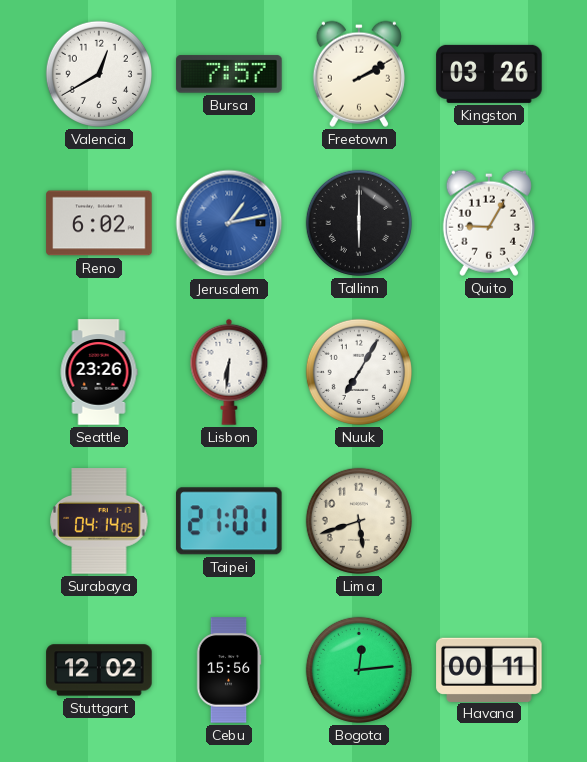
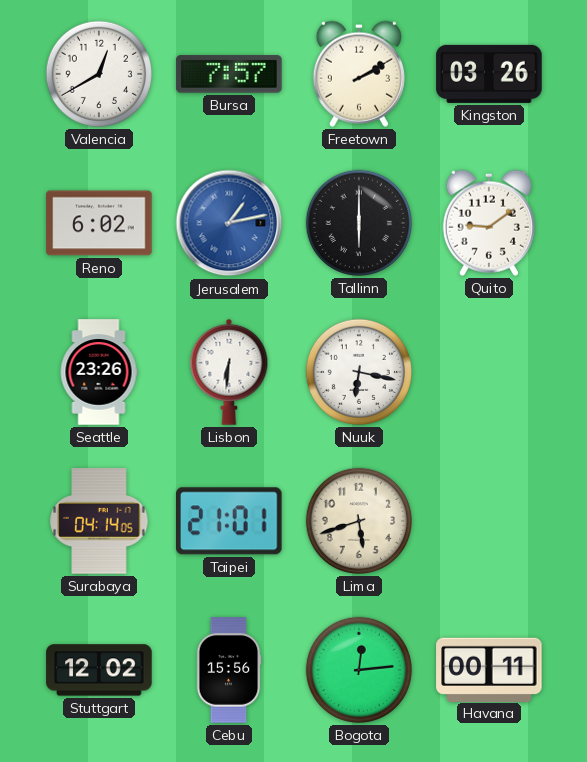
Quito: 9:05 -> 9:09 (489, 223)
Nuuk: 7:05 -> 6:17 (359, 372)
